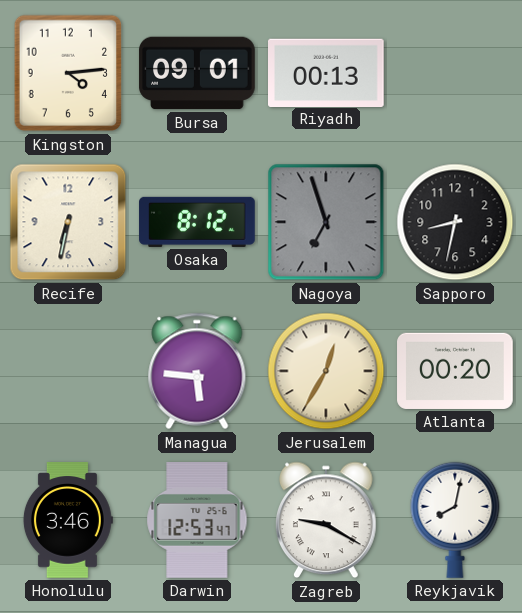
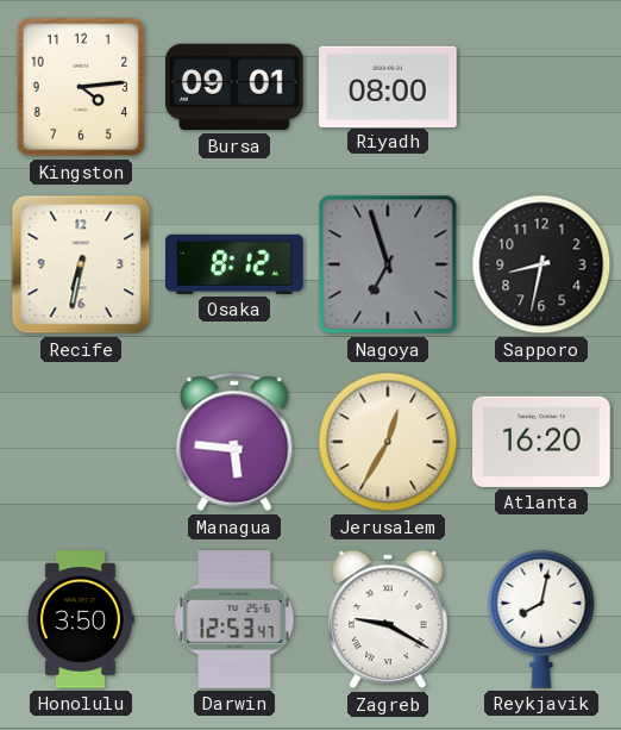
Riyadh: 00:13 -> 08:00 (389, 86)
Atlanta: 00:20 -> 16:20 (541, 442)
Honolulu: 3:46 -> 3:50 (81, 619)
